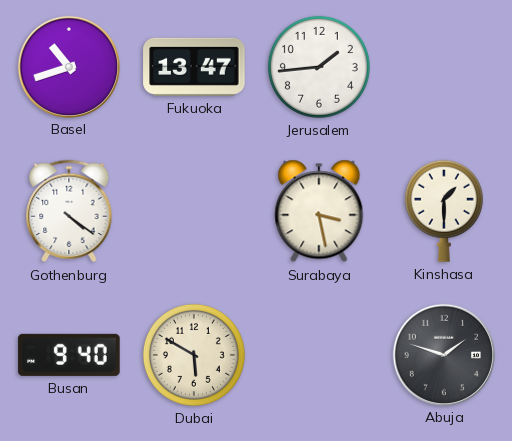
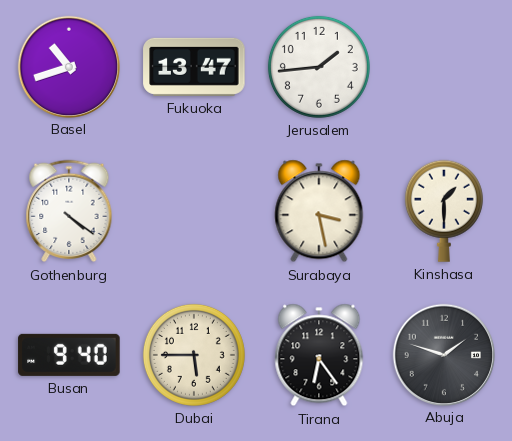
Dubai: 5:50 -> 5:45 (194, 355)
Tirana: none -> 6:24 (319, 355)
